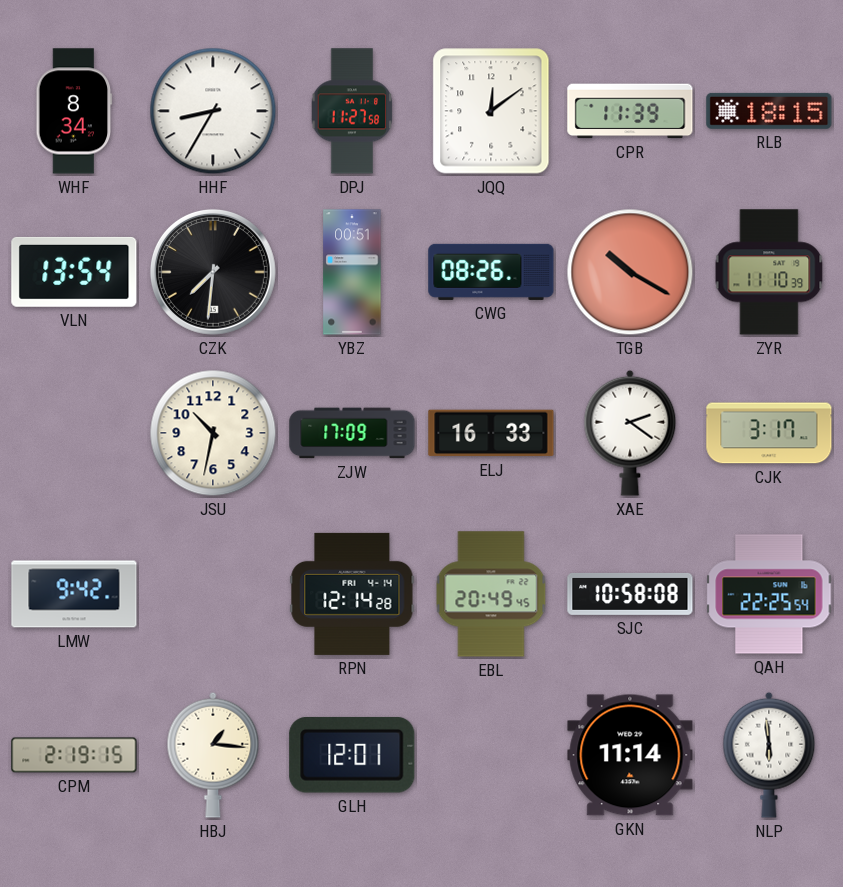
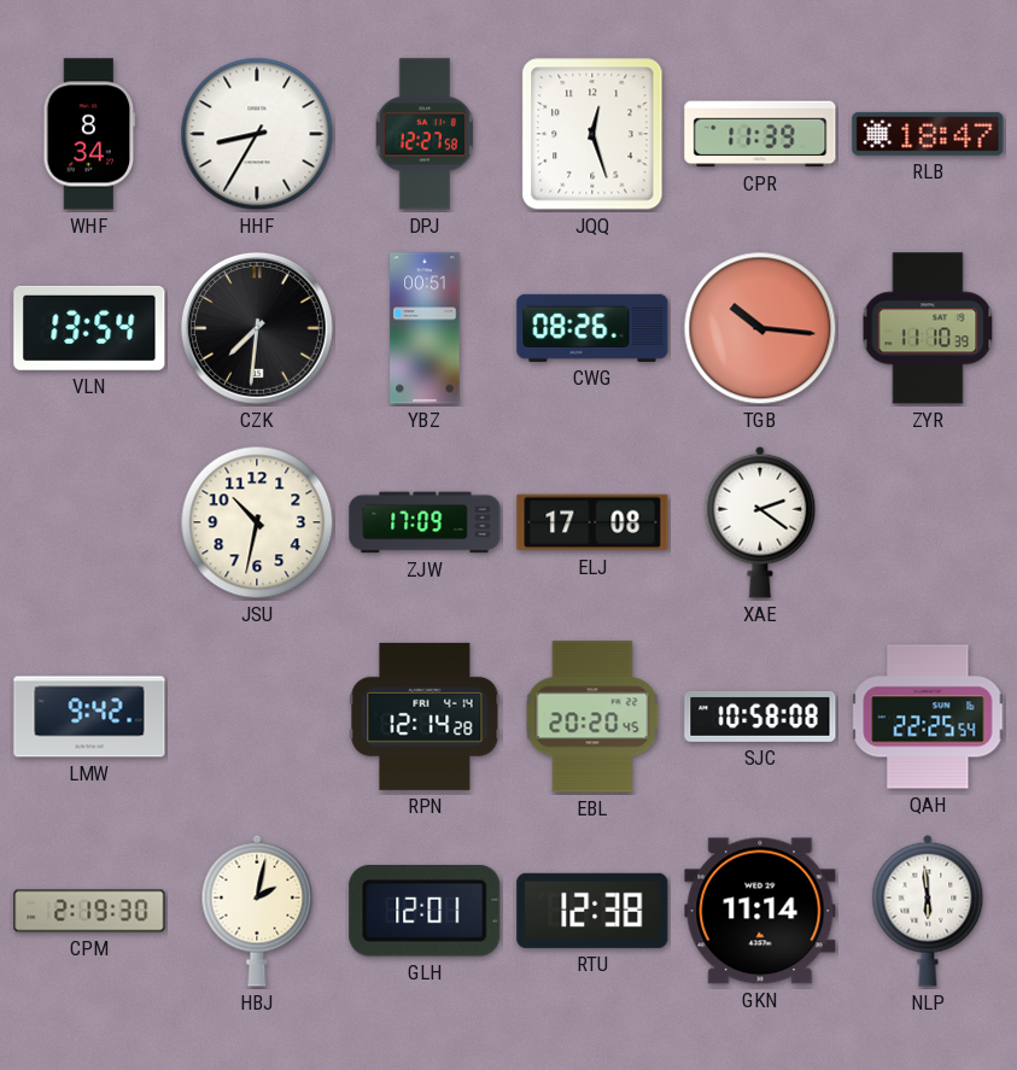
DPJ: 11:27 -> 12:27 (425, 134)
JQQ: 12:09 -> 12:27 (592, 134)
RLB: 18:15 -> 18:47 (928, 134)
TGB: 10:20 -> 10:16 (760, 328)
ELJ: 16:33 -> 17:08 (592, 522)
CJK: 3:17 -> none (769, 433)
EBL: 20:49 -> 20:20 (592, 717)
CPM: 2:19:15 -> 2:19:30 (89, 911)
HBJ: 1:16 -> 2:02 (257, 911)
RTU: none -> 12:38 (592, 911)
